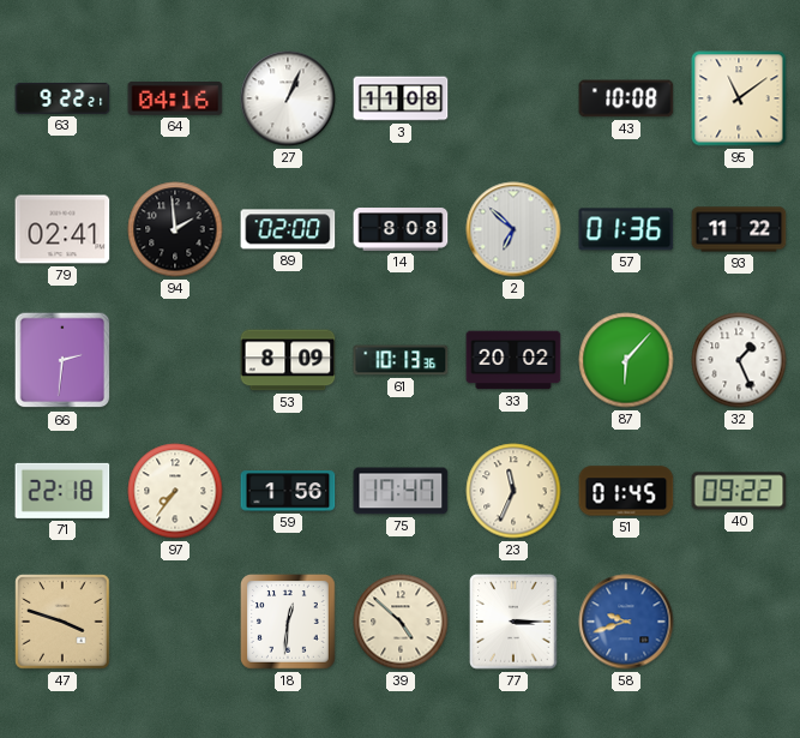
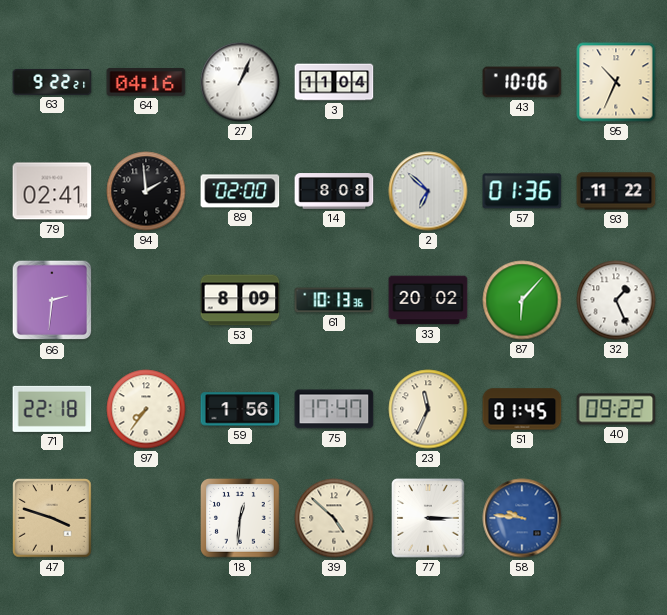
3: 11:08 -> 11:04 (334, 82)
43: 10:08 -> 10:06 (522, 82)
95: 11:09 -> 10:34 (616, 82)
58: 9:42 -> 9:46 (522, 518)
